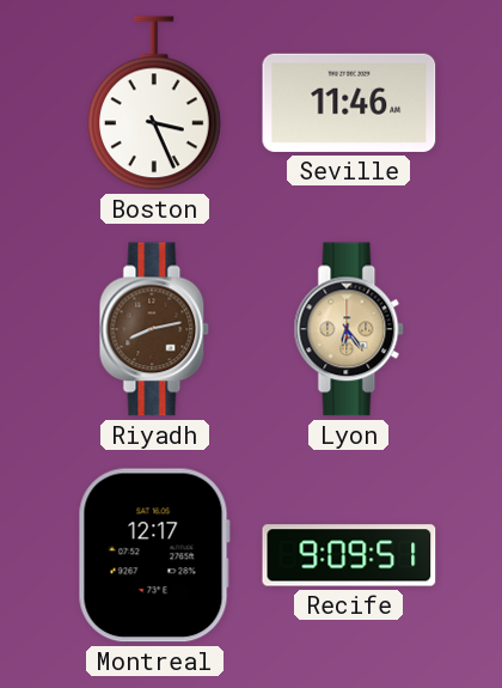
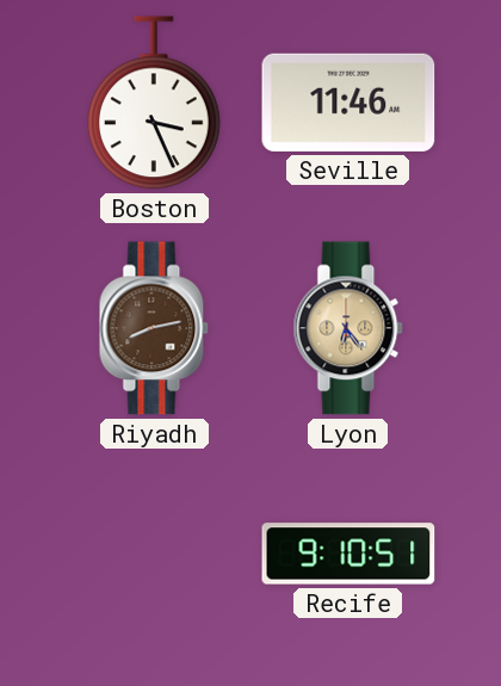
Montreal: 12:17 -> none (154, 555)
Recife: 9:09 -> 9:10 (348, 554)
